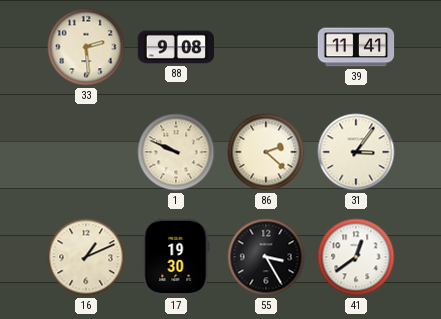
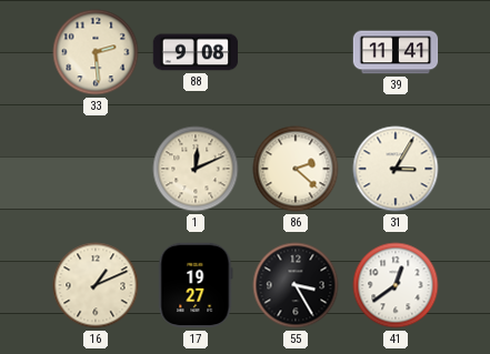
1: 9:49 -> 12:11 (196, 169)
31: 3:06 -> 3:05 (396, 169)
17: 19:30 -> 19:27 (196, 285)
